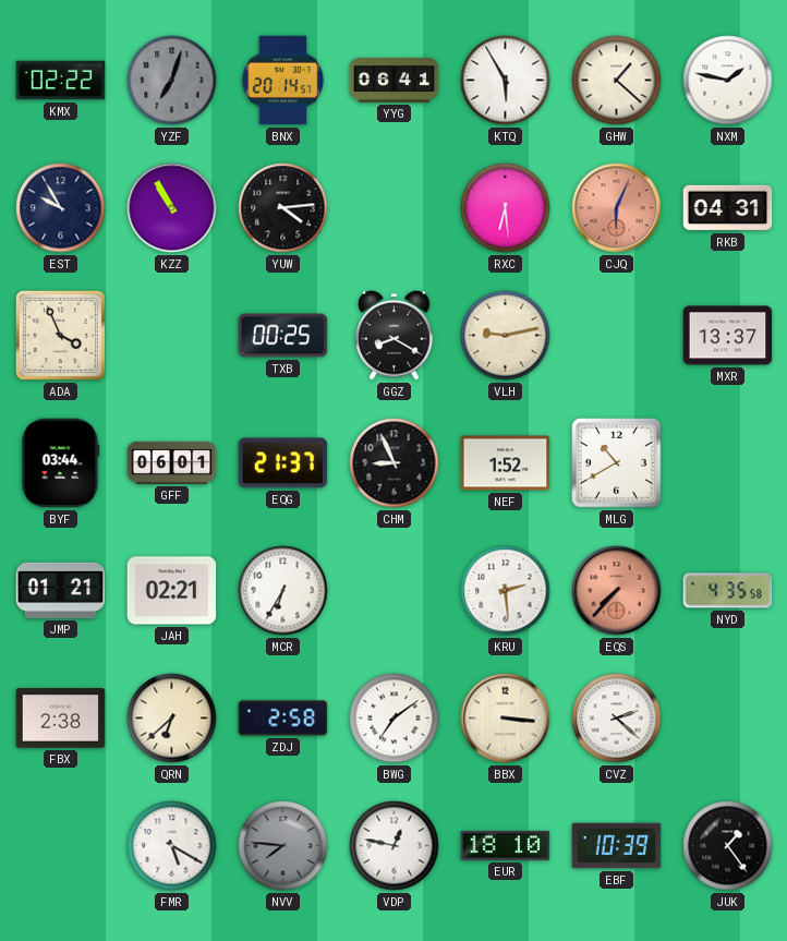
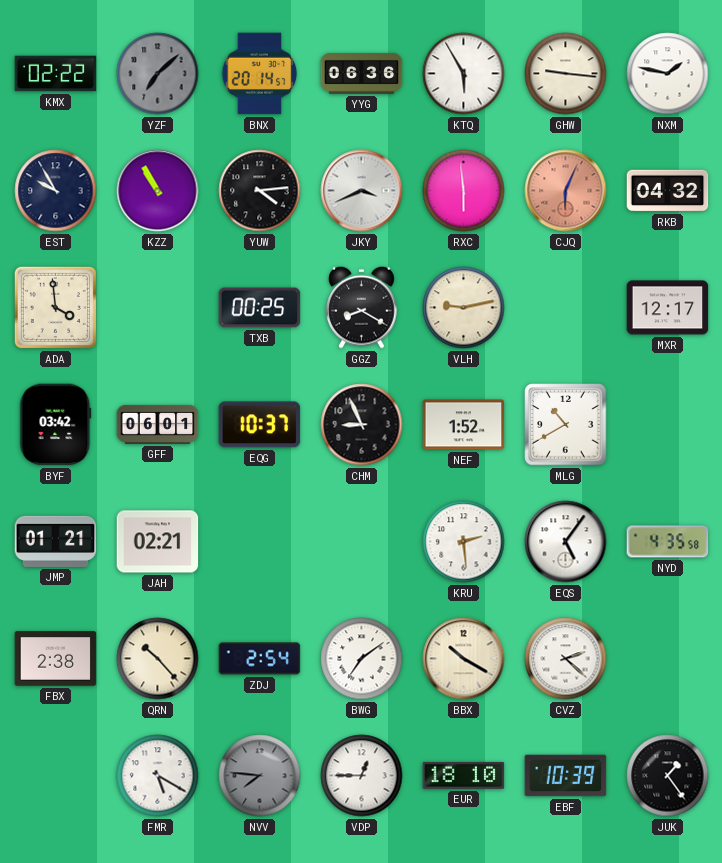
YZF: 7:03 -> 7:08 (158, 74)
YYG: 06:41 -> 06:36 (362, 73)
GHW: 1:22 -> 9:16 (566, 74)
JKY: none -> 3:41 (362, 191)
RXC: 6:29 -> 5:59 (464, 191)
RKB: 04:31 -> 04:32 (668, 191)
ADA: 3:56 -> 3:59 (55, 307)
MXR: 13:37 -> 12:17 (668, 308)
BYF: 03:44 -> 03:42 (56, 425)
EQG: 21:37 -> 10:37 (260, 425)
MCR: 6:35 -> none (283, 591)
EQS: 7:37 -> 5:06 (566, 542)
EQS dial: salmon -> white (566, 542)
QRN: 6:38 -> 10:23 (158, 659)
ZDJ: 2:58 -> 2:54 (260, 659)
BBX: 3:16 -> 10:20 (464, 659)
VDP: 12:47 -> 12:45 (362, 776)
